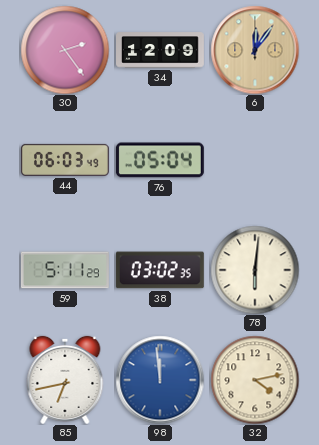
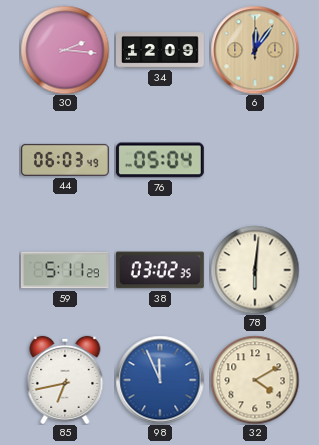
30: 2:24 -> 2:16 (65, 50)
98: 11:59 -> 11:56 (160, 380)
32: 4:13 -> 4:10 (255, 380)
